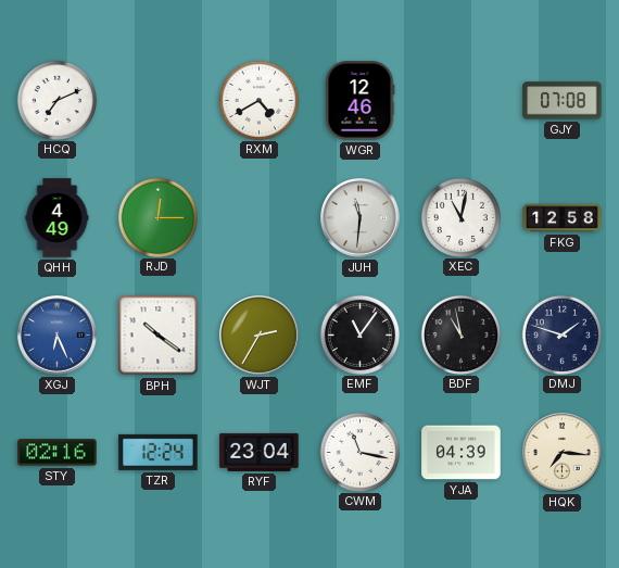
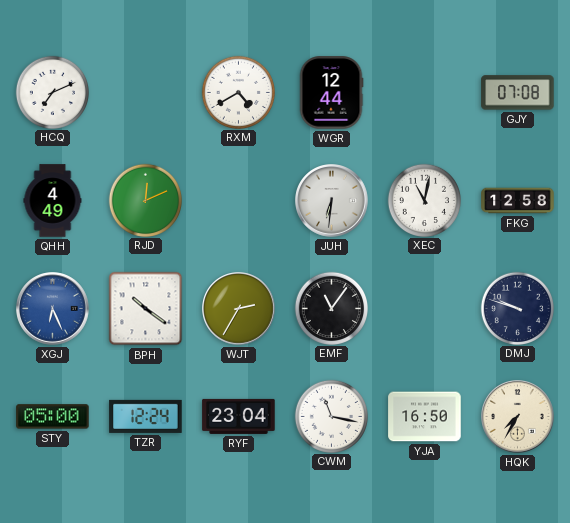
WGR: 12:46 -> 12:44 (331, 93)
RJD: 12:15 -> 12:11 (145, 200)
JUH: 11:31 -> 6:31 (332, 201)
BDF: 10:58 -> none (460, 335)
DMJ: 1:48 -> 9:48 (517, 308)
STY: 02:16 -> 05:00 (53, 417)
YJA: 04:39 -> 16:50 (425, 417)
HQK: 7:16 -> 7:35 (518, 417)
